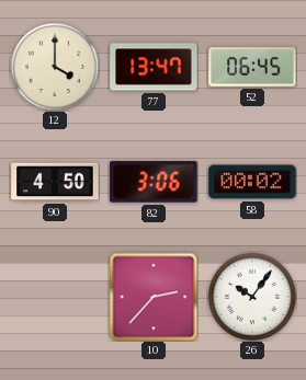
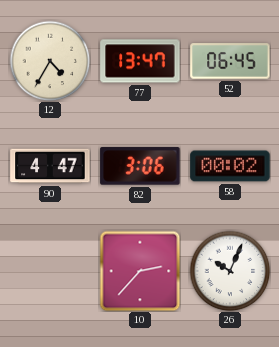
12: 4:00 -> 4:35 (50, 61)
90: 4:50 -> 4:47 (50, 166)
26: 10:06 -> 10:04 (230, 271)
